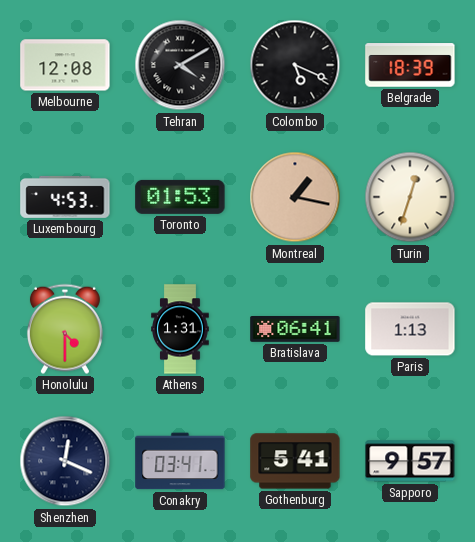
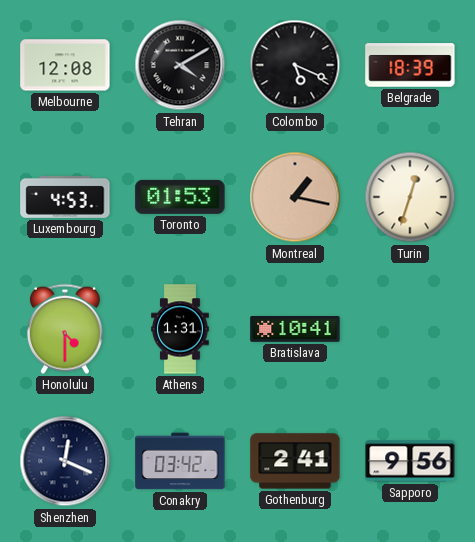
Bratislava: 06:41 -> 10:41 (295, 330)
Paris: 1:13 -> none (410, 329)
Conakry: 03:41 -> 03:42 (180, 461)
Gothenburg: 5:41 -> 2:41 (295, 461)
Sapporo: 9:57 -> 9:56 (410, 461)
